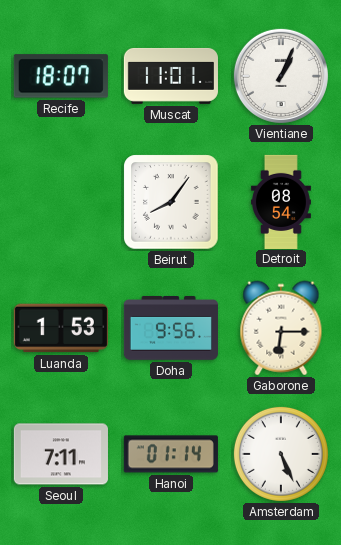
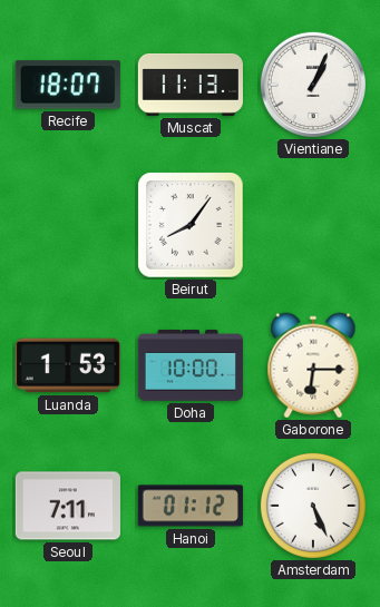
Muscat: 11:01 -> 11:13 (191, 85)
Detroit: 08:54 -> none (281, 201)
Doha: 9:56 -> 10:00 (191, 365)
Hanoi: 01:14 -> 01:12 (191, 506)
